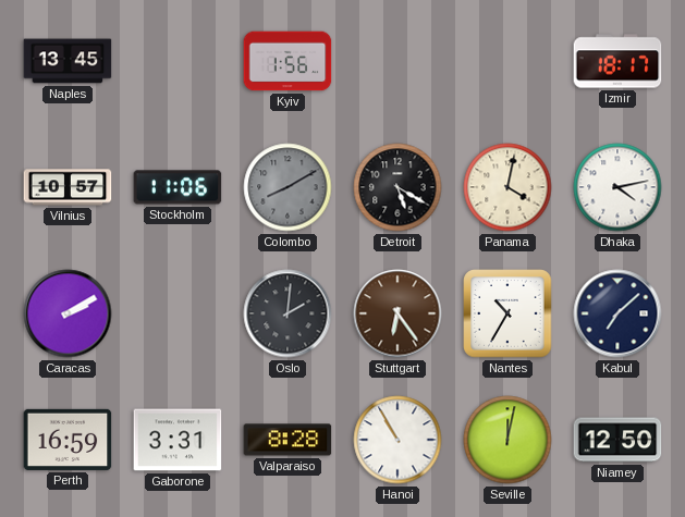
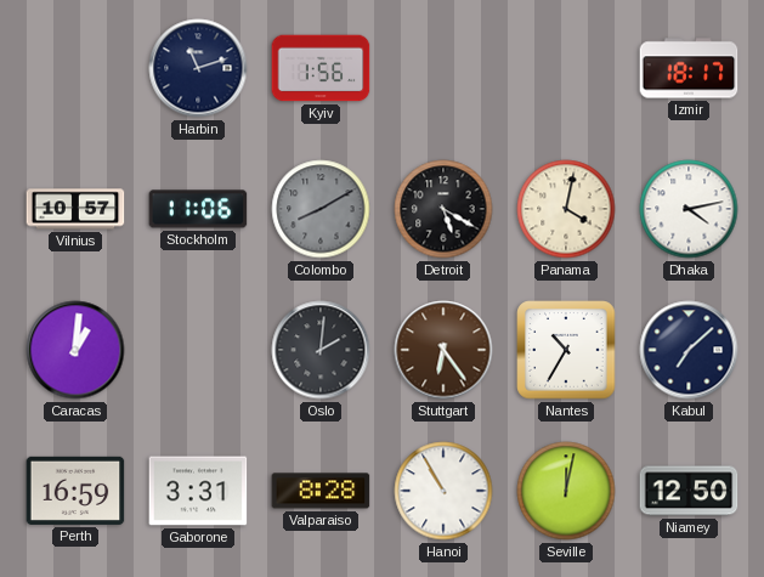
Naples: 13:45 -> none (68, 61)
Harbin: none -> 11:12 (198, 68)
Caracas: 2:10 -> 1:01 (75, 350)
